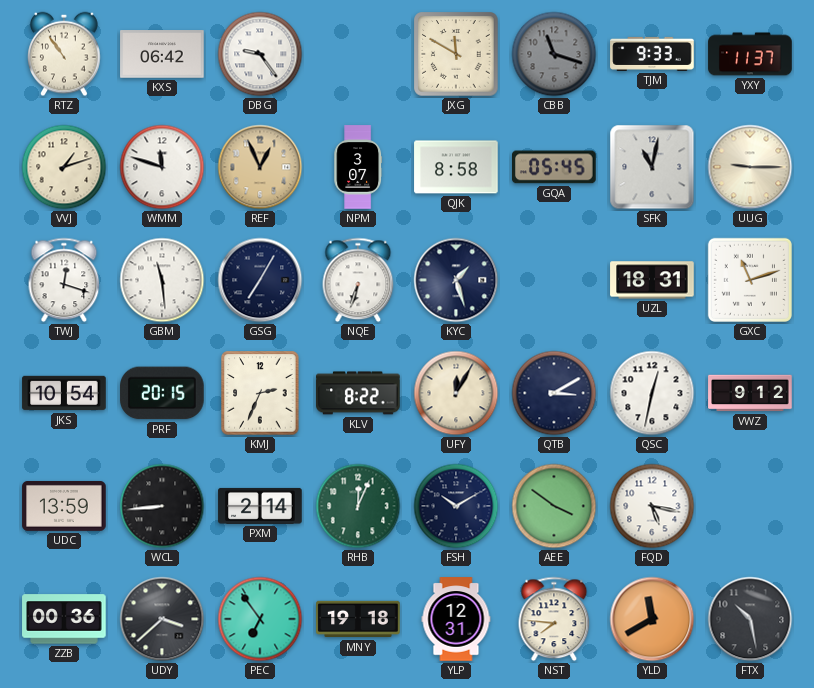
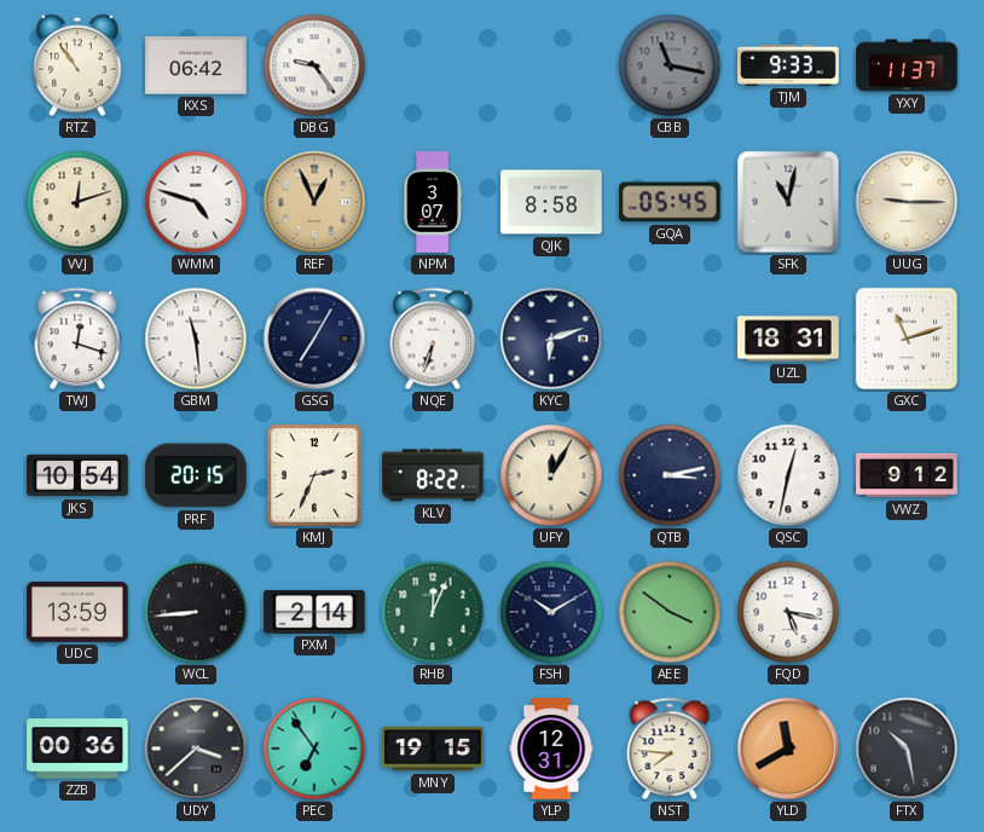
JXG: 11:50 -> none (456, 54)
CBB: 11:18 -> 11:17 (670, 65)
VVJ: 1:12 -> 12:12 (77, 202)
WMM: 11:48 -> 4:48 (196, 202)
KYC: 1:27 -> 6:12 (551, 339)
QTB: 3:10 -> 3:13 (670, 475)
MNY: 19:18 -> 19:15 (433, 749)
